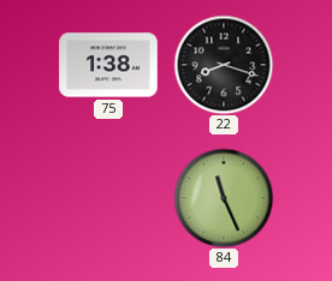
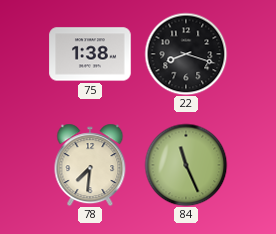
78: none -> 7:31 (90, 165)
